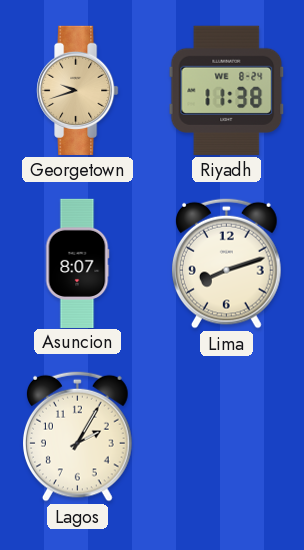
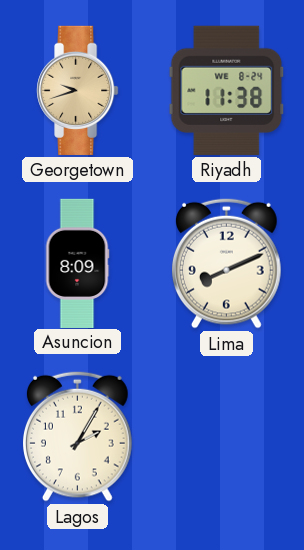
Asuncion: 8:07 -> 8:09 (77, 263)
Lima: 8:12 -> 8:11 (227, 263)
